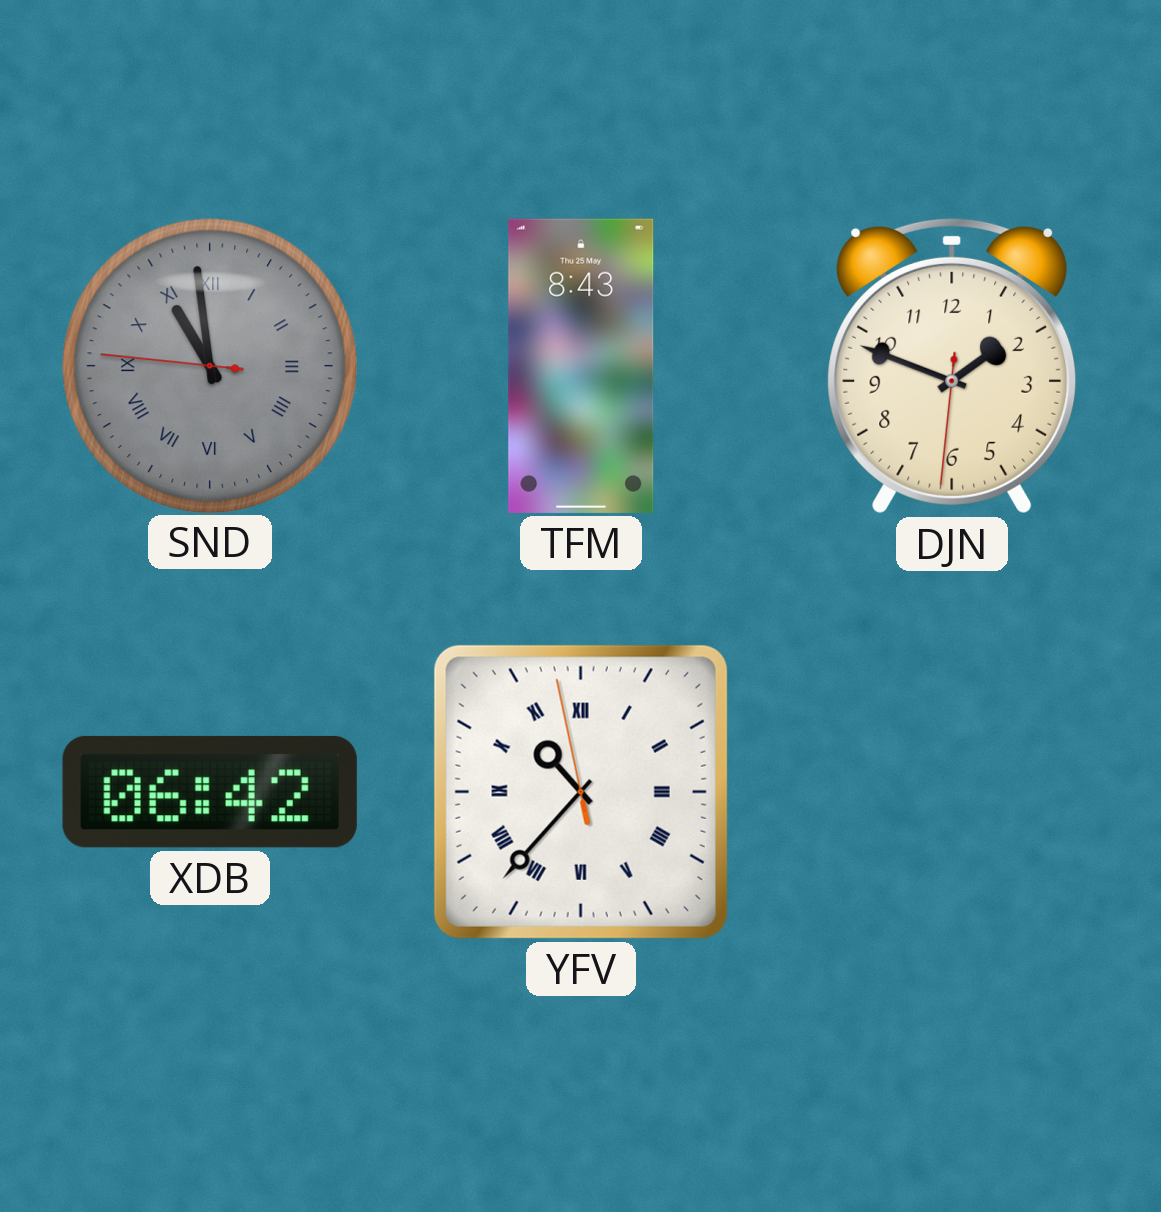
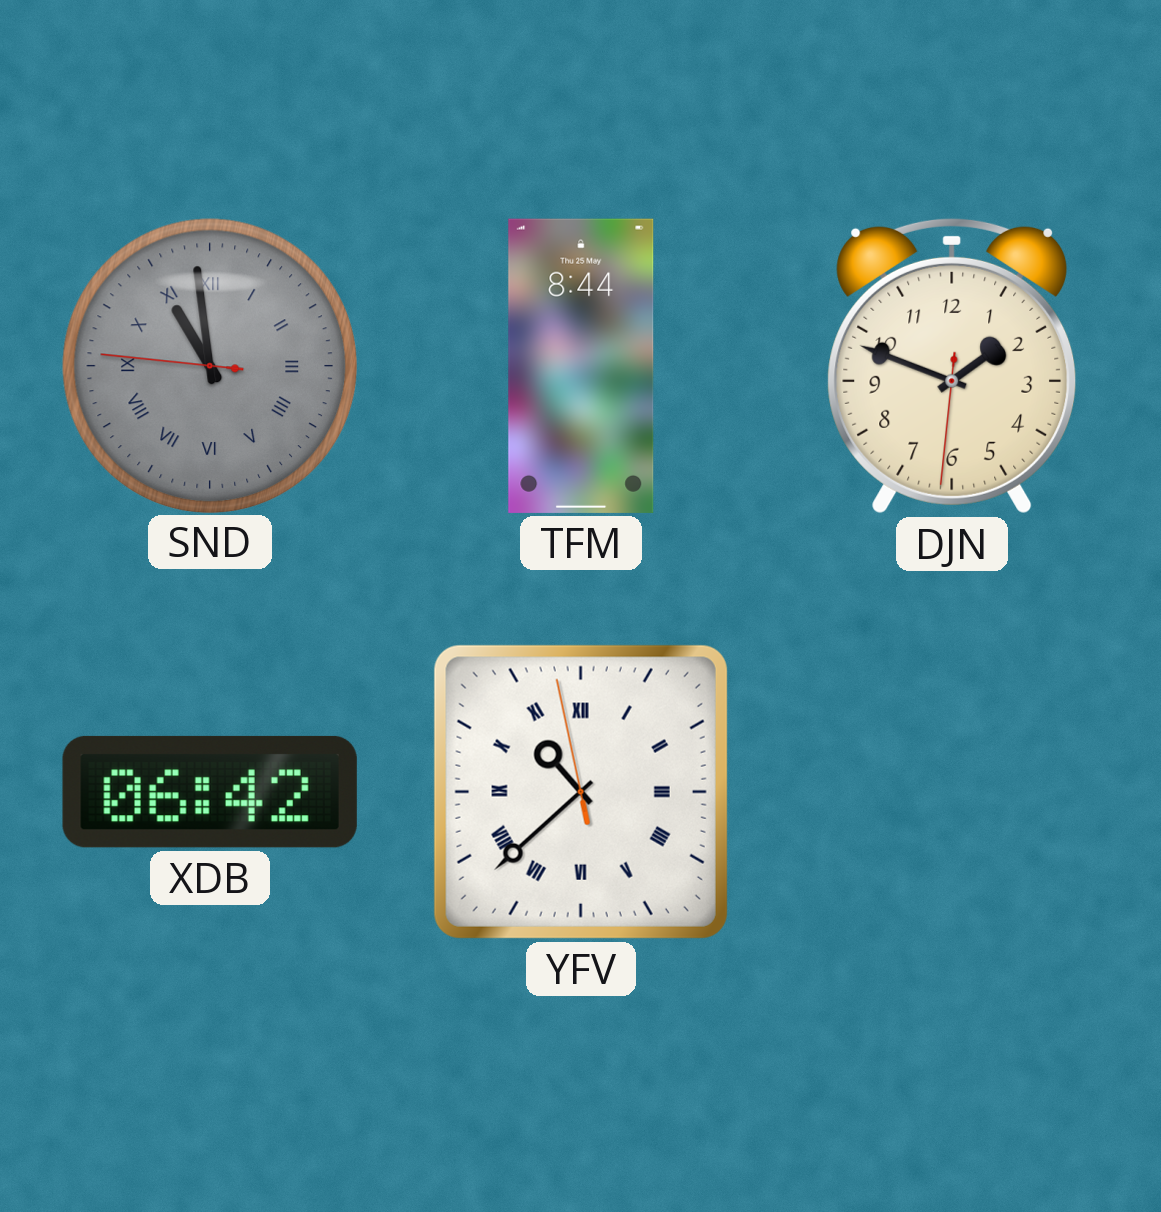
TFM: 8:43 -> 8:44 (581, 366)
YFV: 10:36 -> 10:37 (581, 792)
